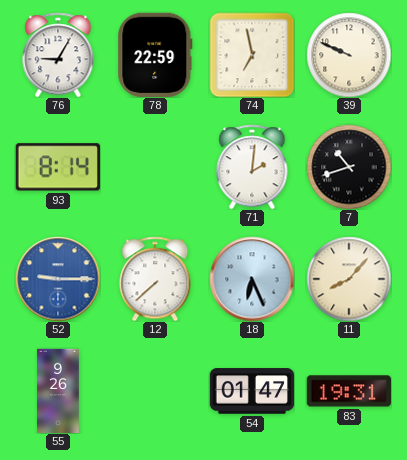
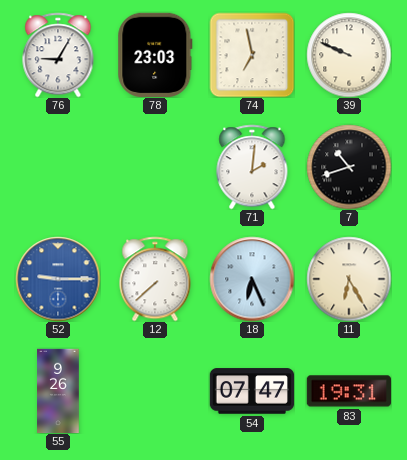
78: 22:59 -> 23:03 (155, 54)
93: 8:14 -> none (58, 167)
11: 8:07 -> 6:25 (349, 279)
54: 01:47 -> 07:47 (252, 391)
